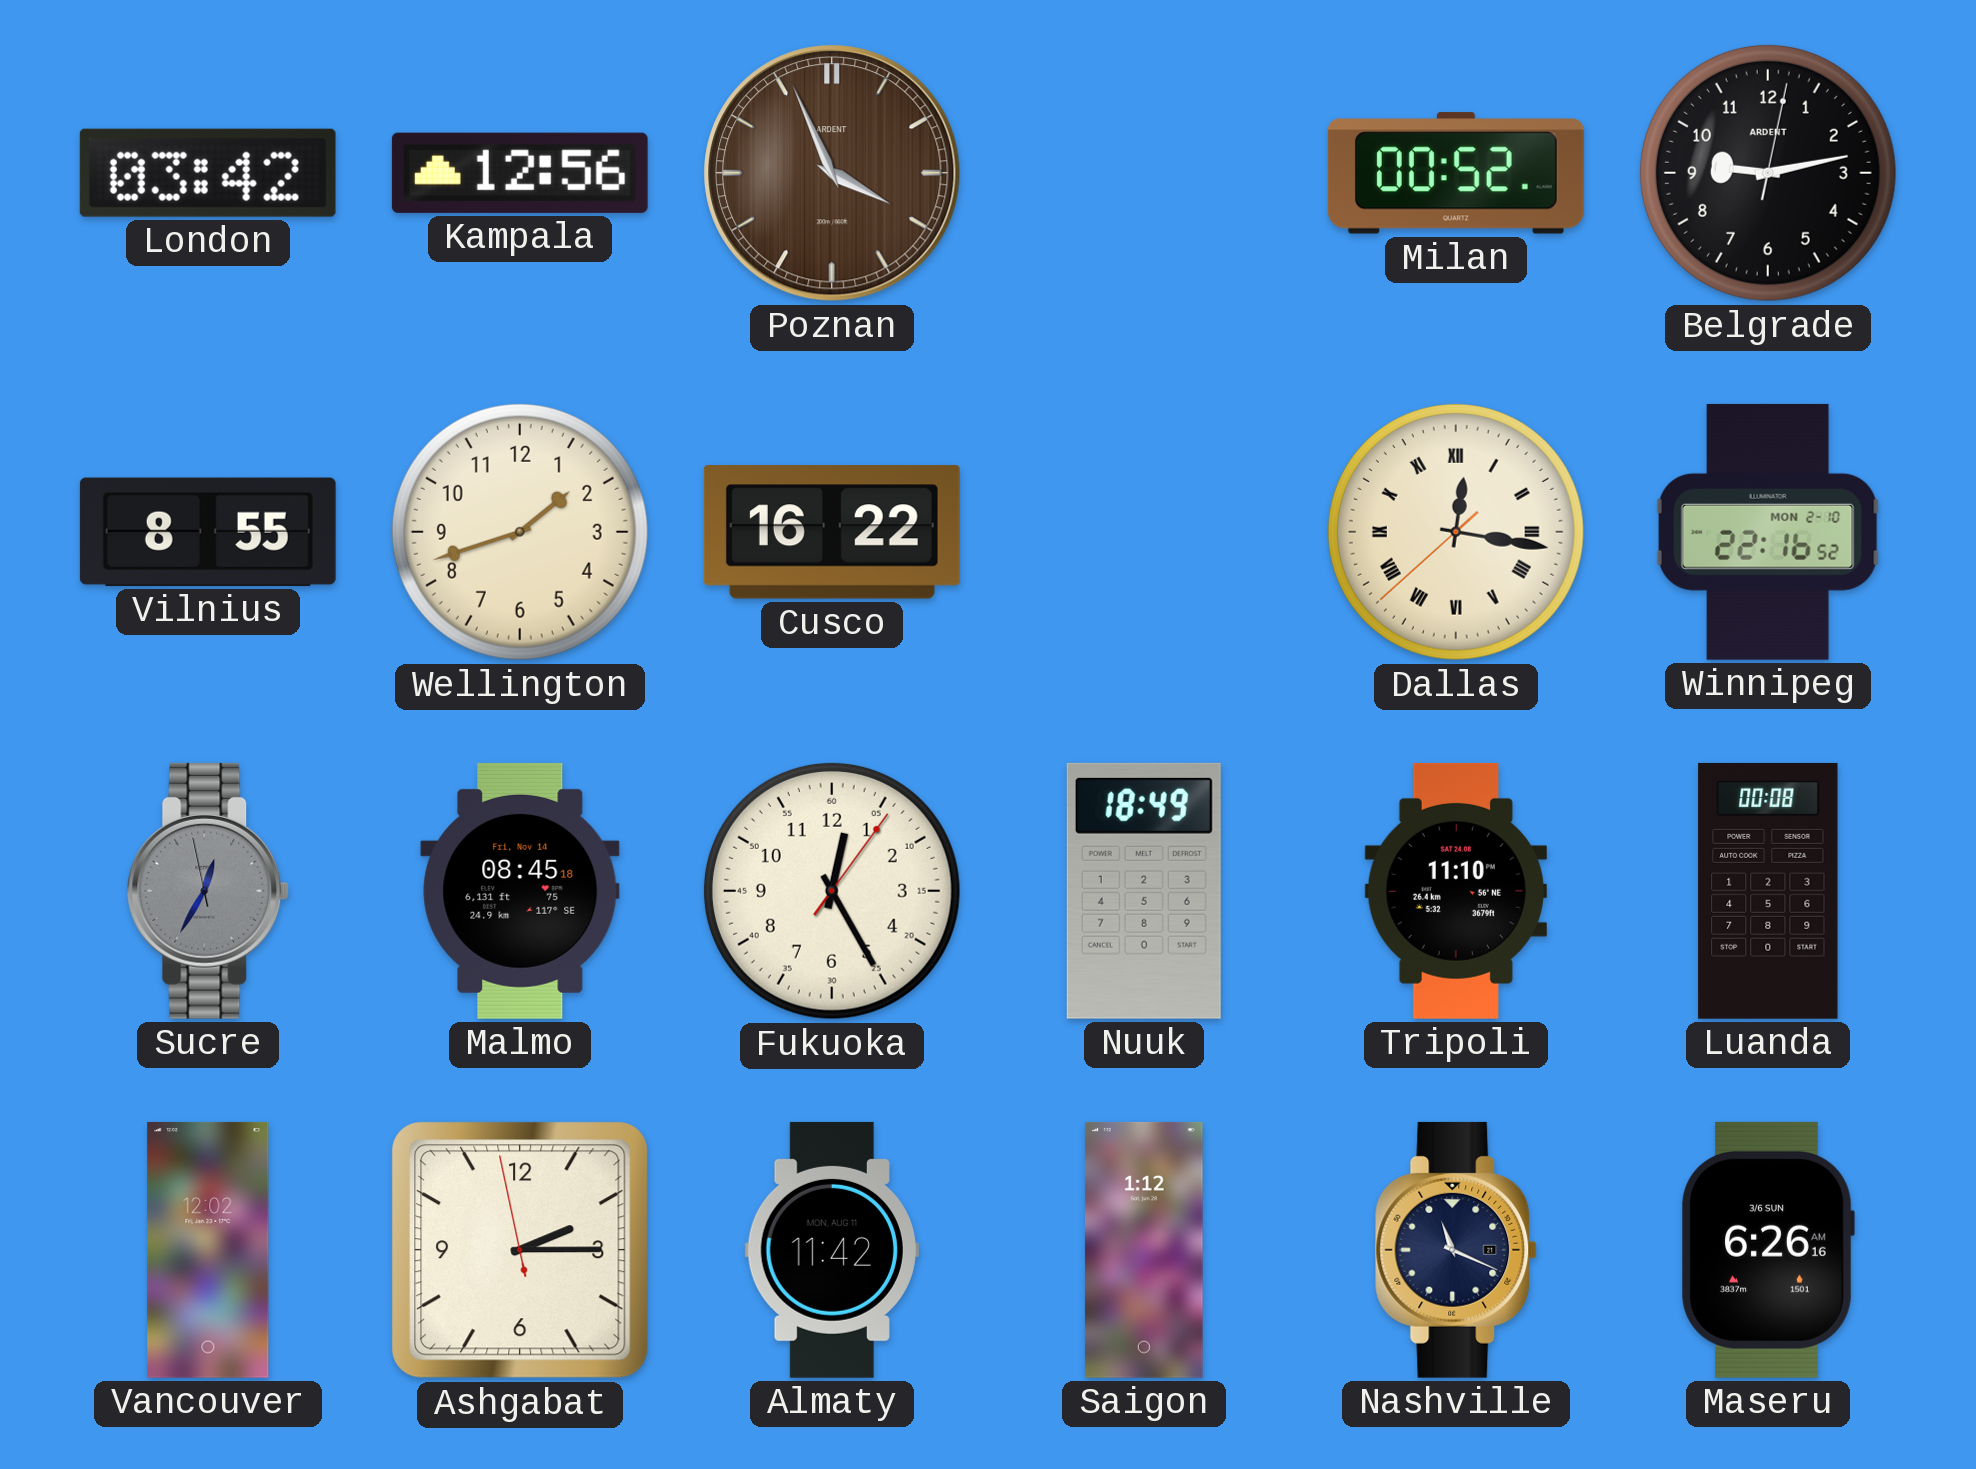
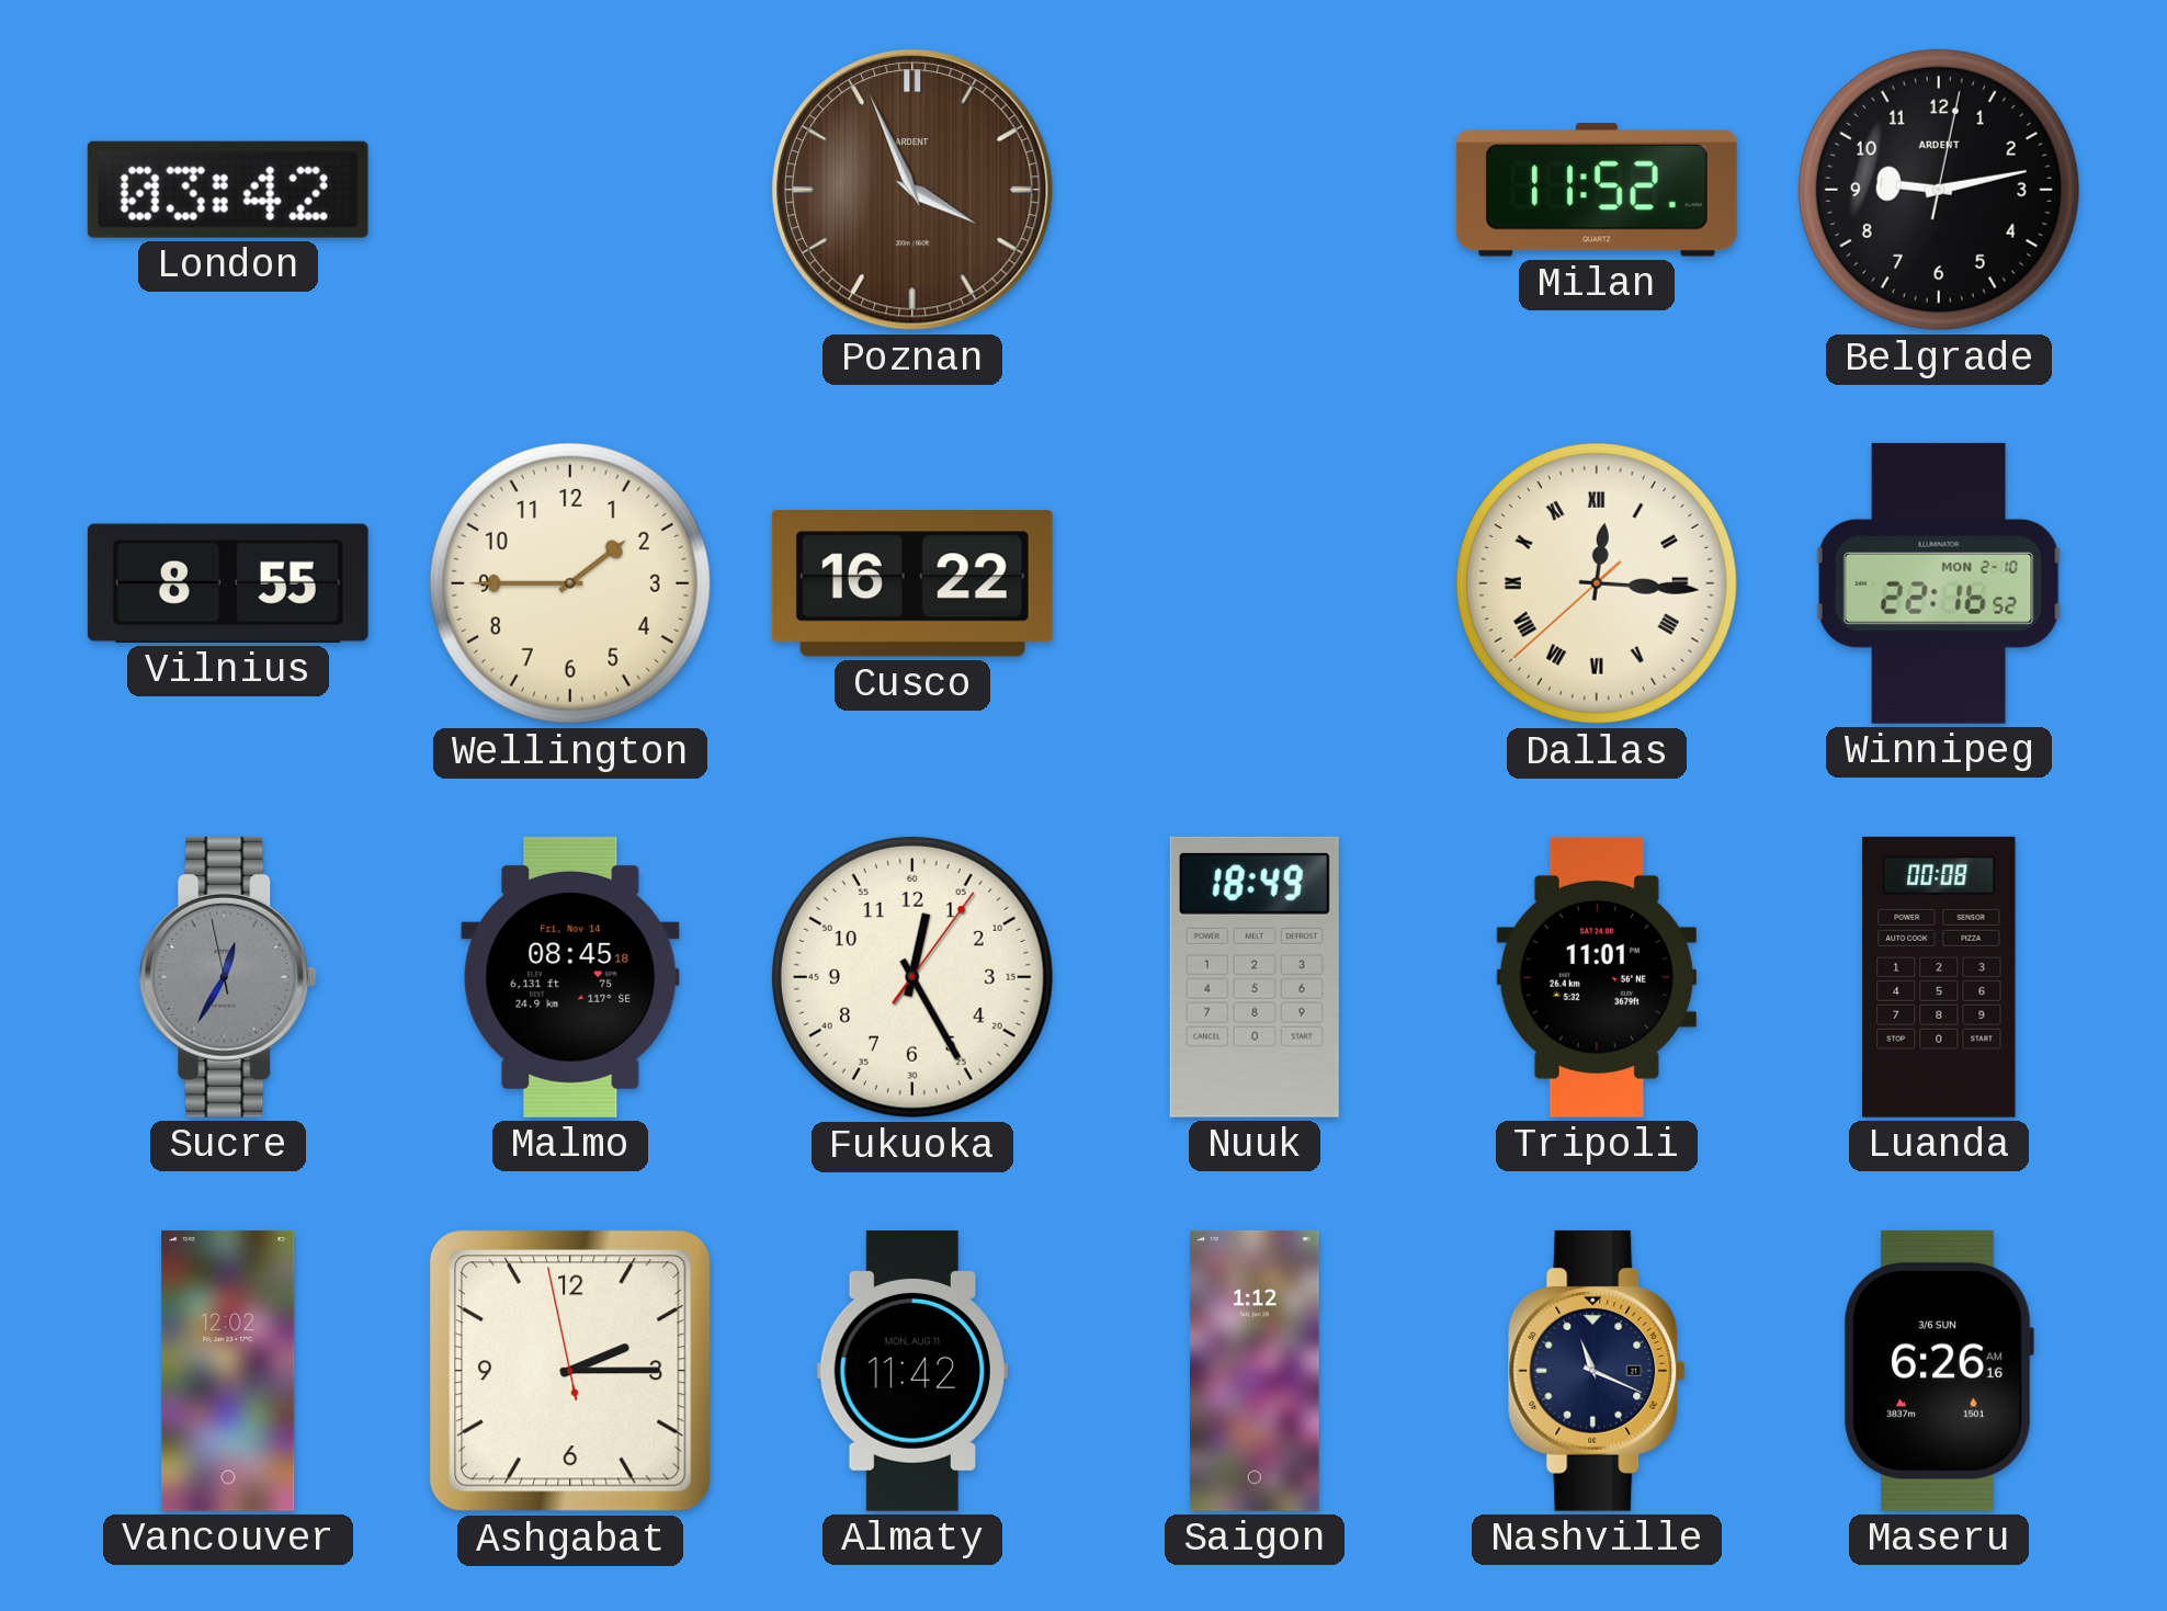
Kampala: 12:56 -> none (520, 173)
Milan: 00:52 -> 11:52 (1597, 190)
Wellington: 1:42 -> 1:45 (570, 583)
Dallas: 12:16 -> 12:15 (1597, 583)
Tripoli: 11:10 -> 11:01 (1597, 977)
